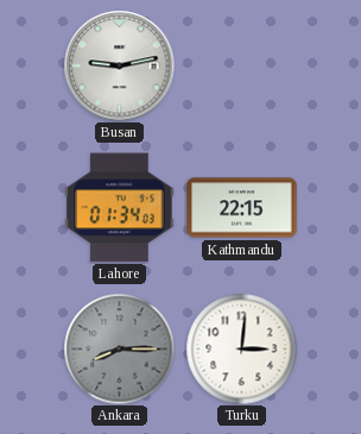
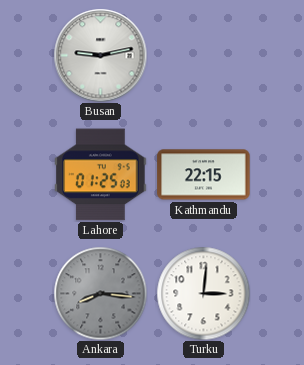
Lahore: 01:34 -> 01:25 (101, 175)
Ankara: 8:15 -> 8:16 (100, 293)
